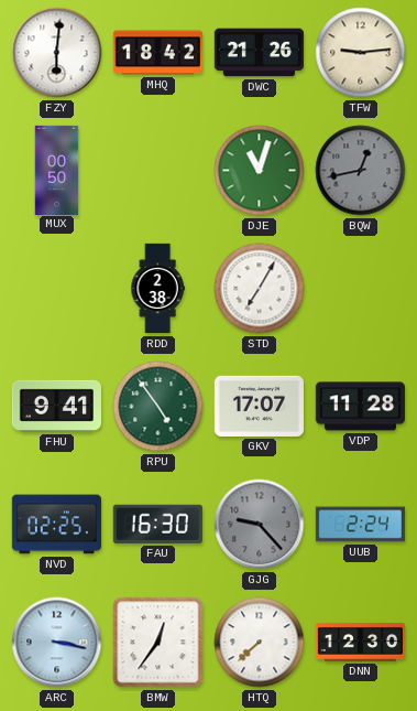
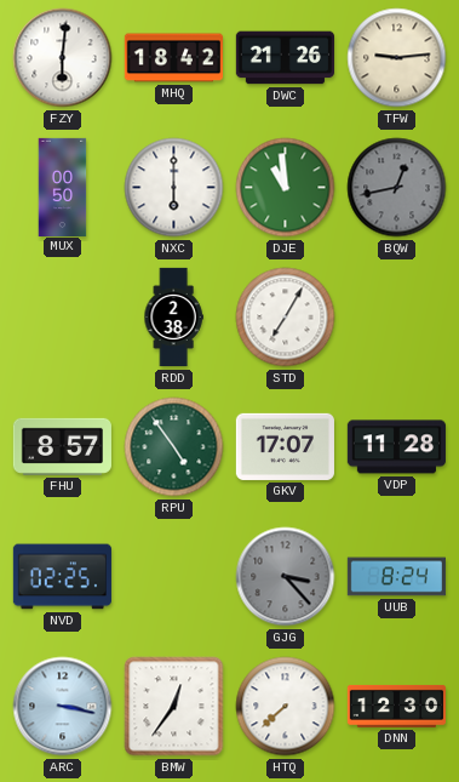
NXC: none -> 6:00 (174, 188)
DJE: 11:03 -> 10:59 (286, 188)
FHU: 9:41 -> 8:57 (62, 446)
FAU: 16:30 -> none (157, 524)
GJG: 9:23 -> 3:23 (286, 577)
UUB: 2:24 -> 8:24 (396, 577)
